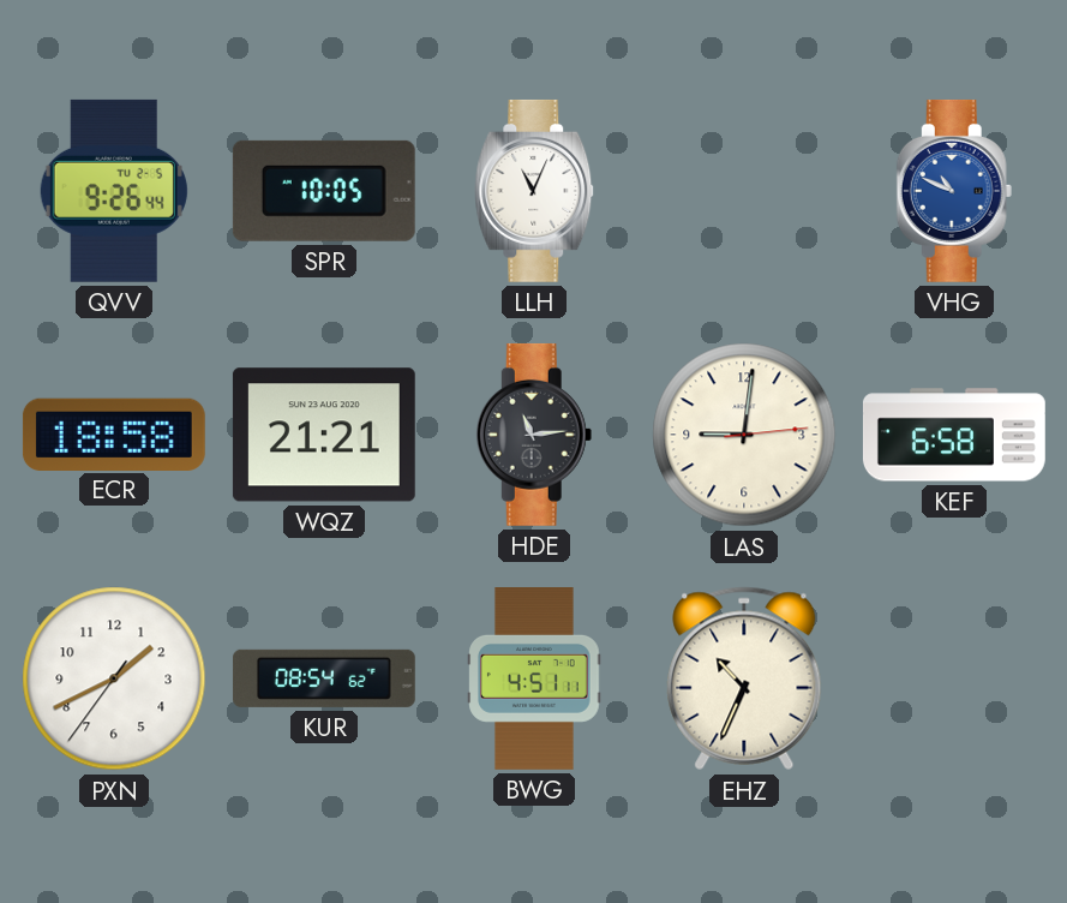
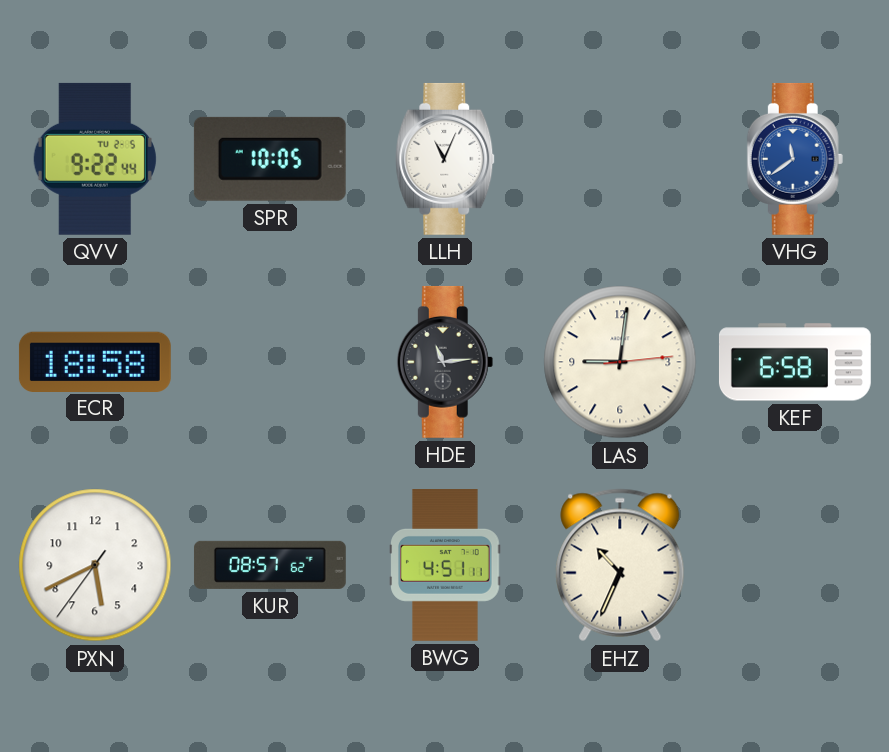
QVV: 9:26 -> 9:22 (95, 159)
VHG: 10:49 -> 11:39 (795, 159)
WQZ: 21:21 -> none (324, 435)
PXN: 1:40 -> 5:40 (95, 565)
KUR: 08:54 -> 08:57 (270, 565)
